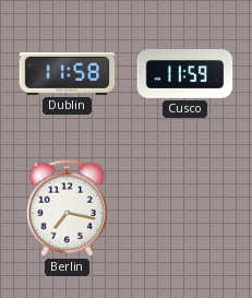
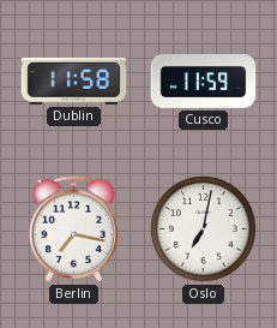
Oslo: none -> 7:02 (204, 229)
